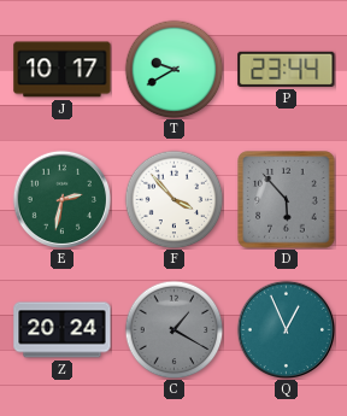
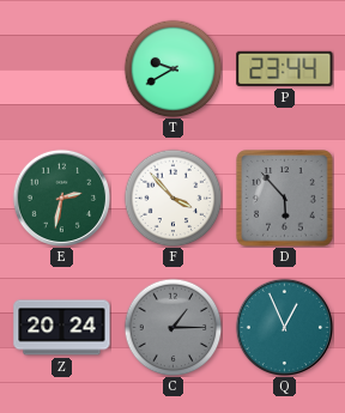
J: 10:17 -> none (63, 70)
C: 1:20 -> 1:15 (172, 327)
